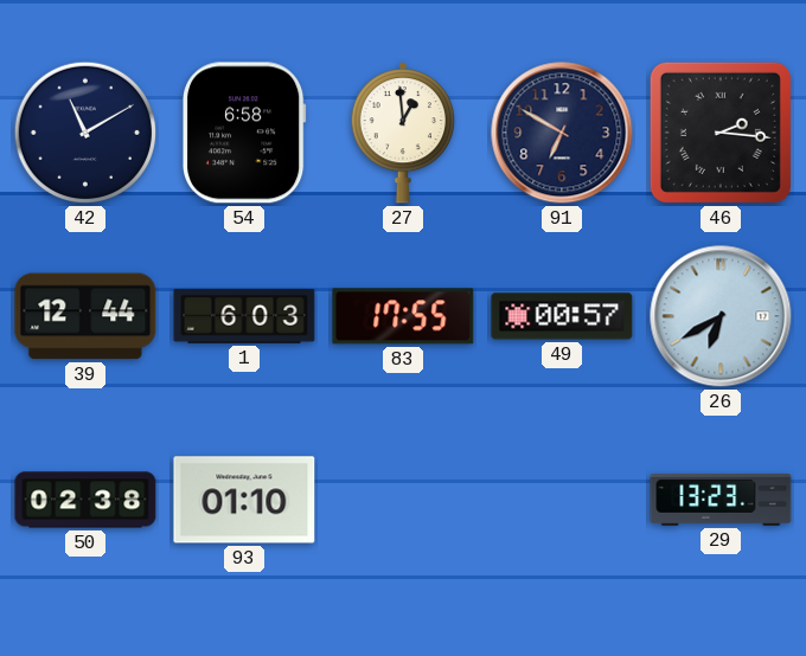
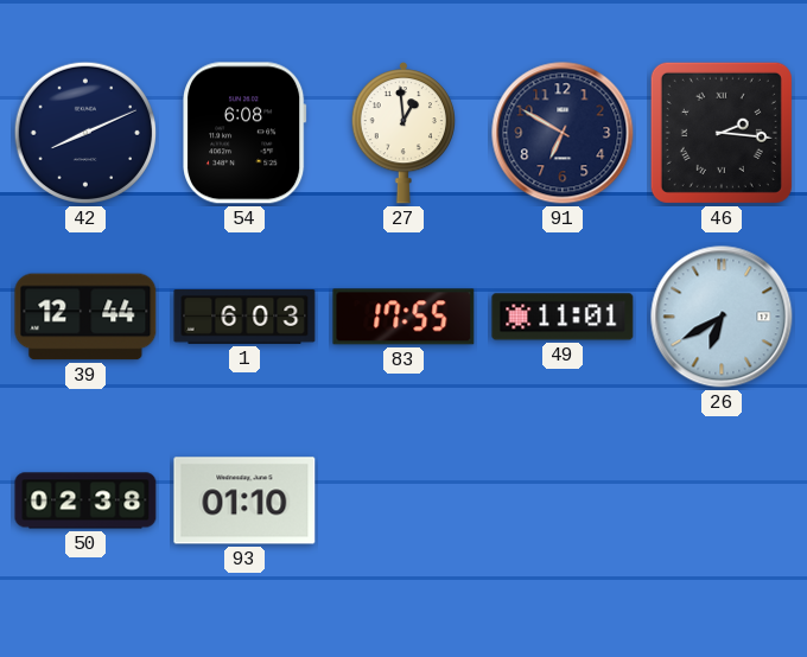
42: 11:10 -> 8:11 (85, 133)
54: 6:58 -> 6:08 (246, 133)
49: 00:57 -> 11:01 (563, 317)
29: 13:23 -> none (721, 500)
